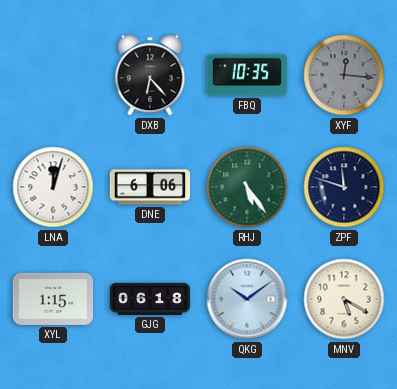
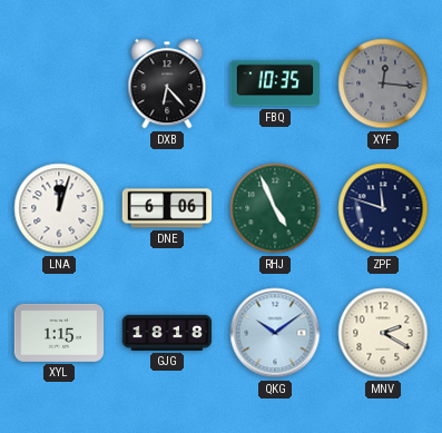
RHJ: 5:24 -> 4:56 (275, 208)
GJG: 06:18 -> 18:18 (167, 333)
MNV: 5:20 -> 2:20 (383, 333)
